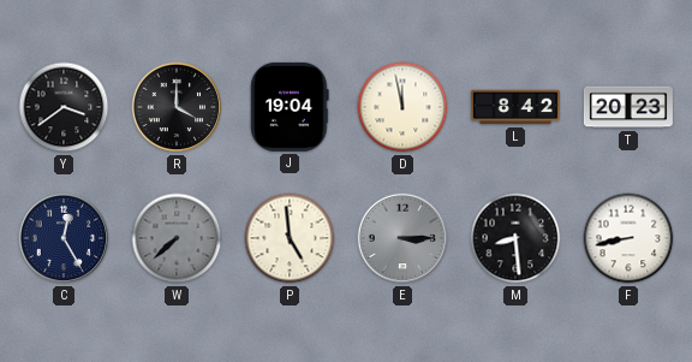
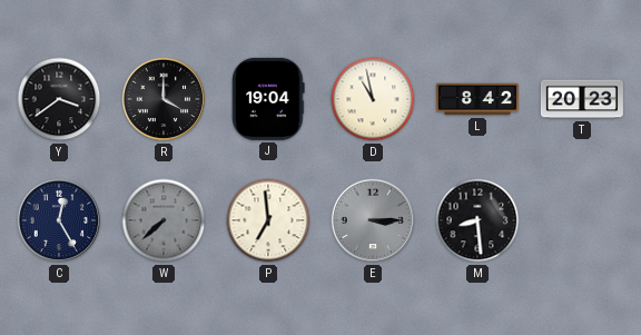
D: 11:58 -> 10:58 (373, 99)
P: 4:59 -> 6:59 (268, 220)
F: 8:43 -> none (628, 238)
